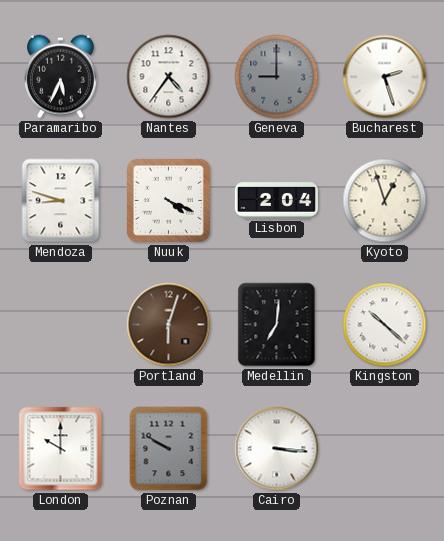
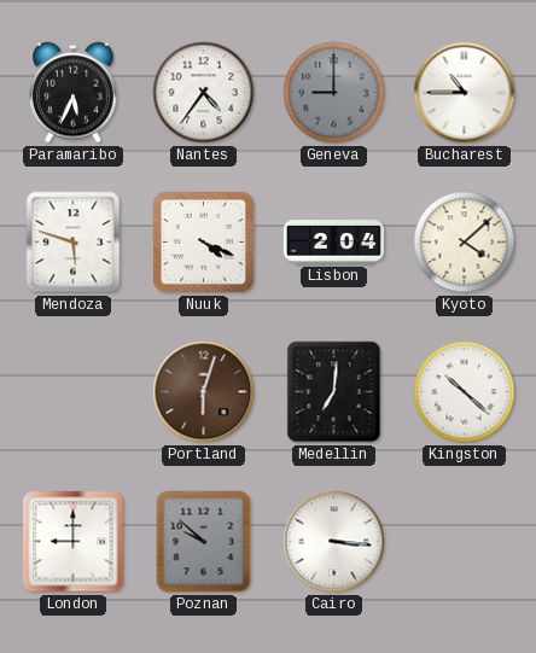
Bucharest: 2:27 -> 10:45 (465, 93)
Mendoza: 8:48 -> 5:48 (74, 243)
Kyoto: 12:57 -> 4:08 (465, 243)
London: 10:00 -> 9:00 (74, 542)
Poznan: 9:50 -> 9:52 (204, 542)
